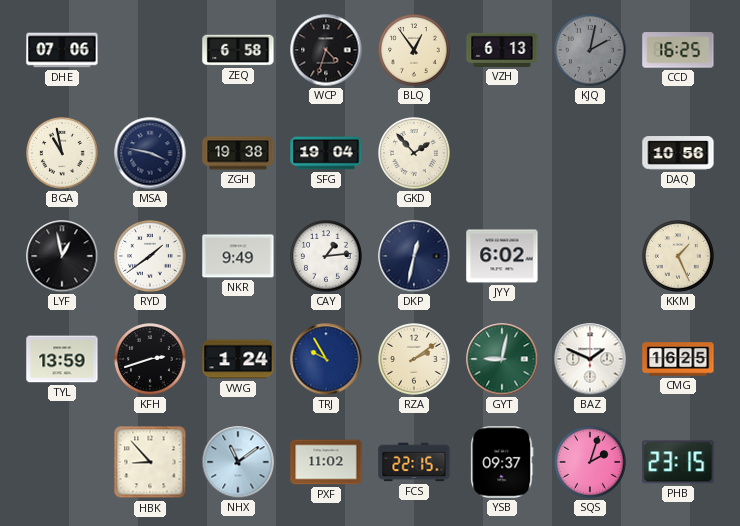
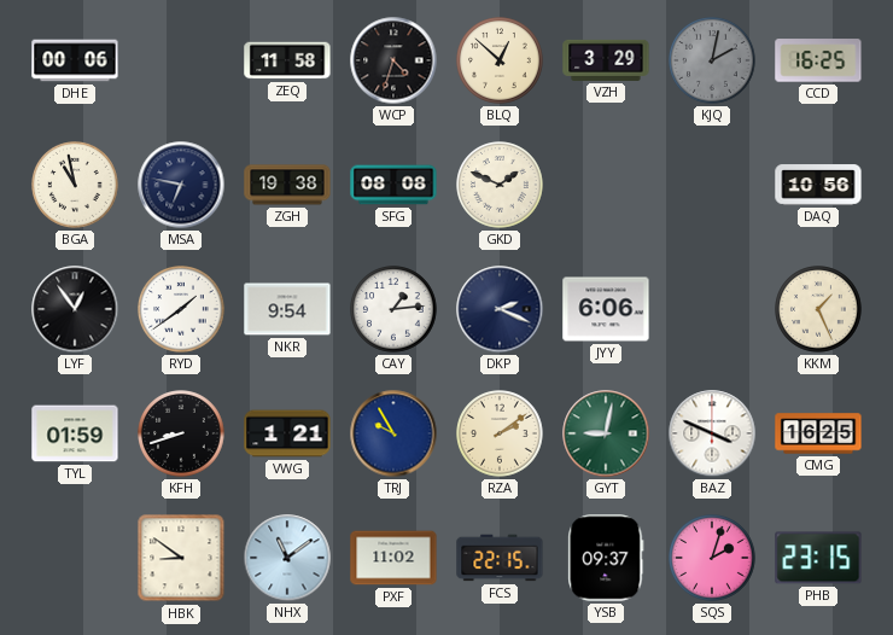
DHE: 07:06 -> 00:06 (75, 60)
ZEQ: 6:58 -> 11:58 (287, 60)
BLQ: 12:54 -> 12:52 (500, 60)
VZH: 6:13 -> 3:29 (606, 60)
MSA: 3:47 -> 6:47 (181, 185)
SFG: 19:04 -> 08:08 (393, 185)
GKD: 1:53 -> 1:49 (500, 185)
LYF: 12:58 -> 12:54 (75, 309)
NKR: 9:49 -> 9:54 (287, 309)
DKP: 12:32 -> 2:19 (500, 309)
JYY: 6:02 -> 6:06 (606, 309)
TYL: 13:59 -> 01:59 (75, 433)
KFH: 2:42 -> 8:42 (181, 433)
VWG: 1:24 -> 1:21 (287, 433)
BAZ: 1:49 -> 3:49 (712, 433)
HBK: 8:53 -> 8:51 (181, 558)
